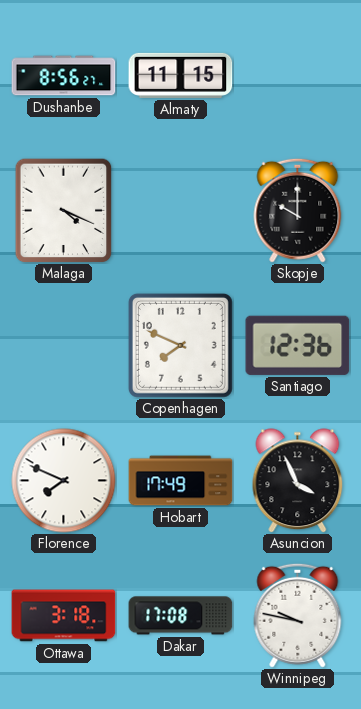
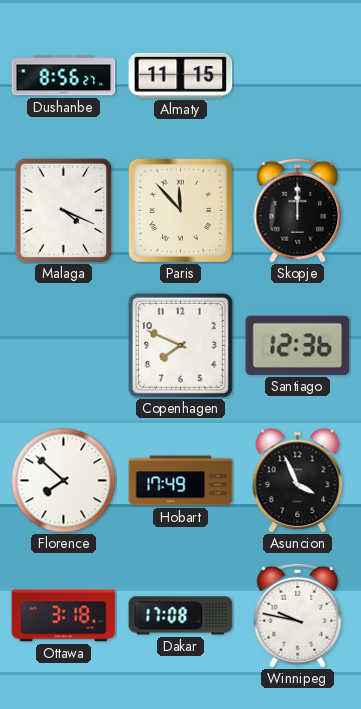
Paris: none -> 11:53 (180, 210)
Skopje: 10:00 -> 12:00 (298, 210)
Florence: 7:49 -> 7:52 (64, 481)
